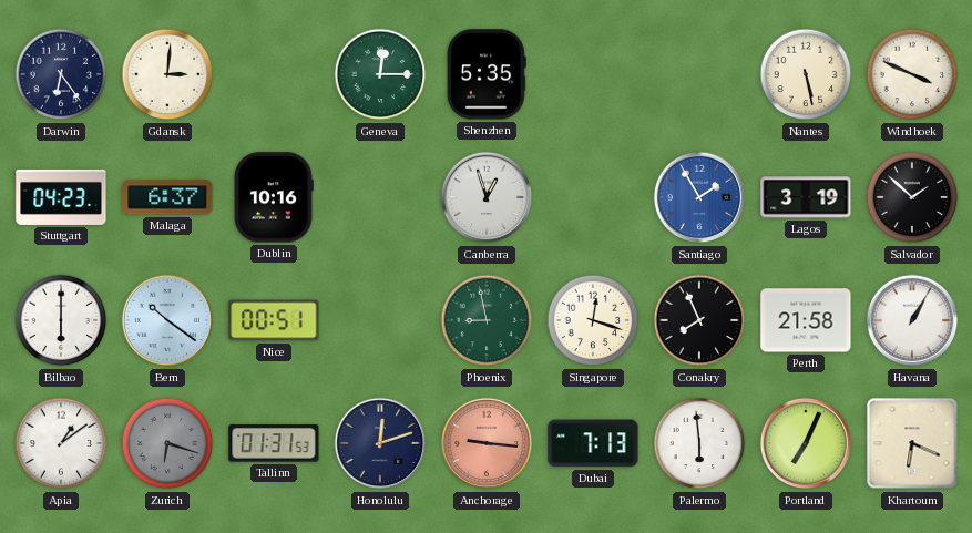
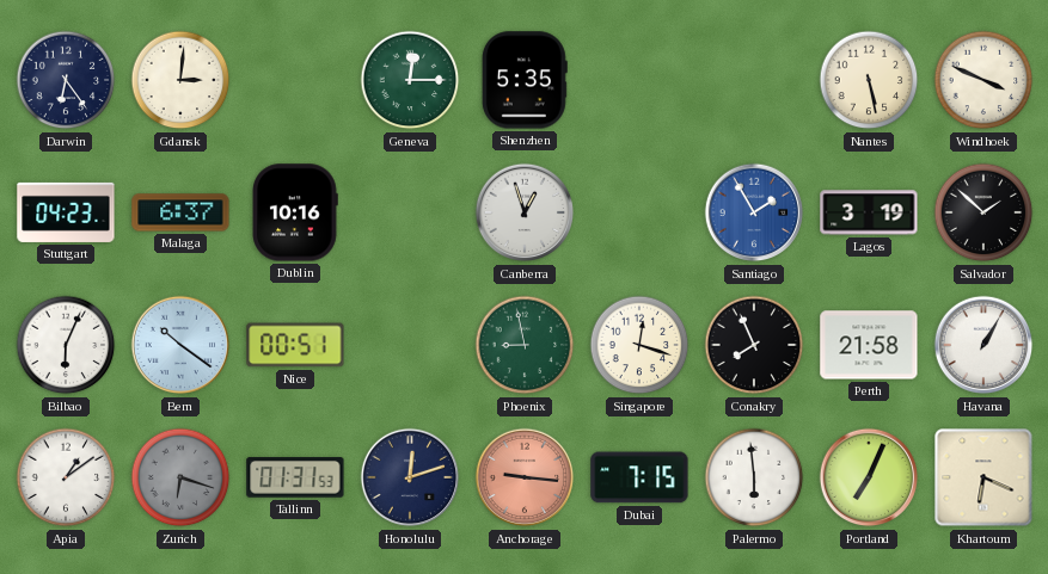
Bilbao: 6:00 -> 6:04 (66, 345)
Dubai: 7:13 -> 7:15 (639, 477)
